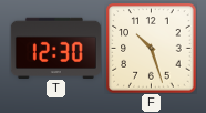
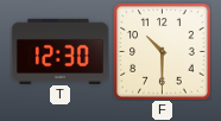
F: 10:27 -> 10:30 (162, 51)
